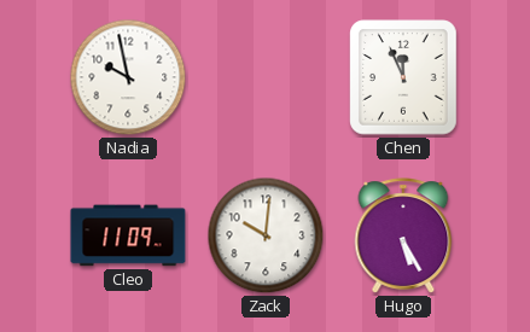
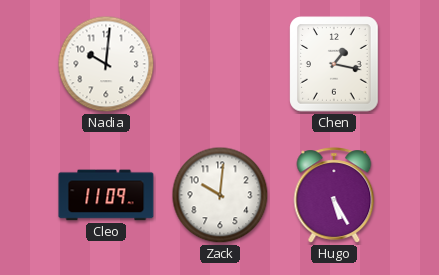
Nadia: 9:58 -> 10:01 (106, 64)
Chen: 11:56 -> 1:17 (334, 64)
